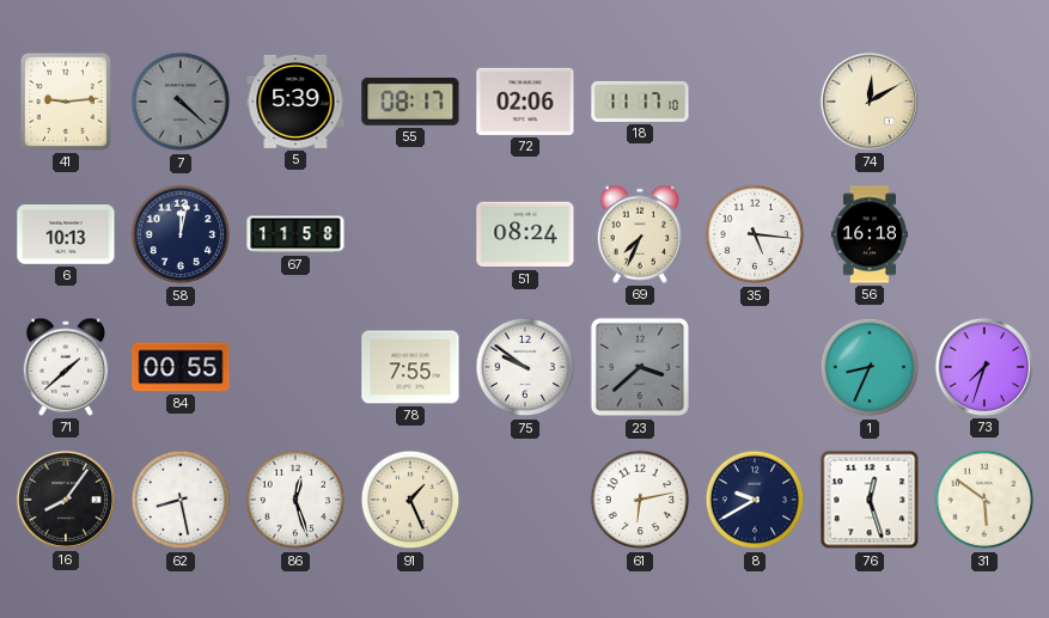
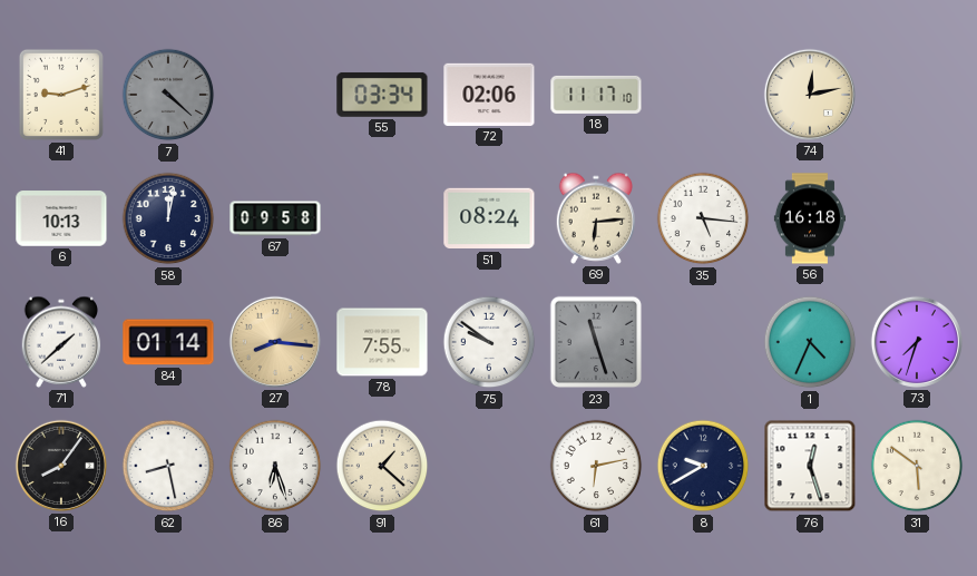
41: 9:14 -> 9:12 (61, 95)
5: 5:39 -> none (295, 102)
55: 08:17 -> 03:34 (382, 95)
74: 12:10 -> 12:13 (810, 95)
67: 11:58 -> 09:58 (275, 218)
69: 7:34 -> 6:14 (596, 218)
84: 00:55 -> 01:14 (168, 342)
27: none -> 8:16 (275, 342)
23: 3:38 -> 11:27 (596, 342)
1: 8:34 -> 4:34 (810, 342)
86: 12:27 -> 6:27 (275, 466)
91: 1:26 -> 1:22 (382, 466)
